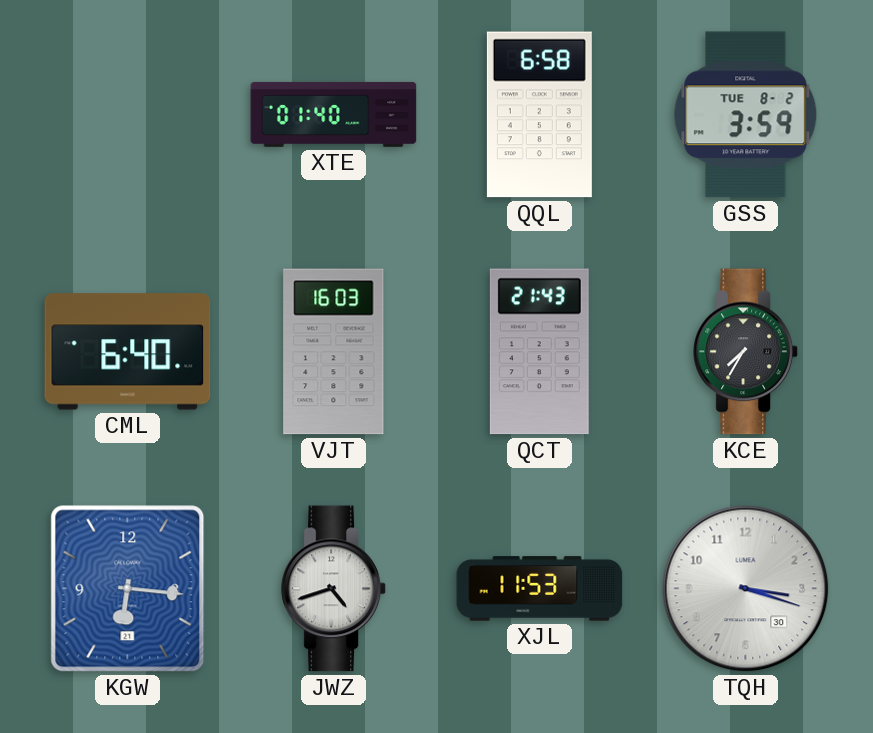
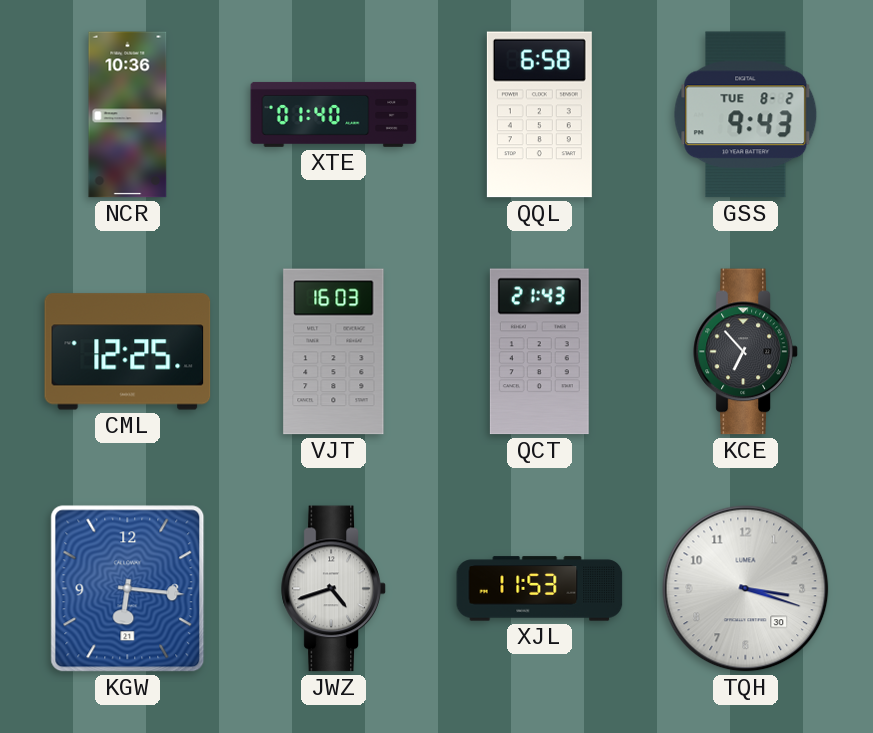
NCR: none -> 10:36 (128, 115)
GSS: 3:59 -> 9:43 (746, 115)
CML: 6:40 -> 12:25 (128, 352)
KCE: 7:35 -> 6:53 (746, 352)
